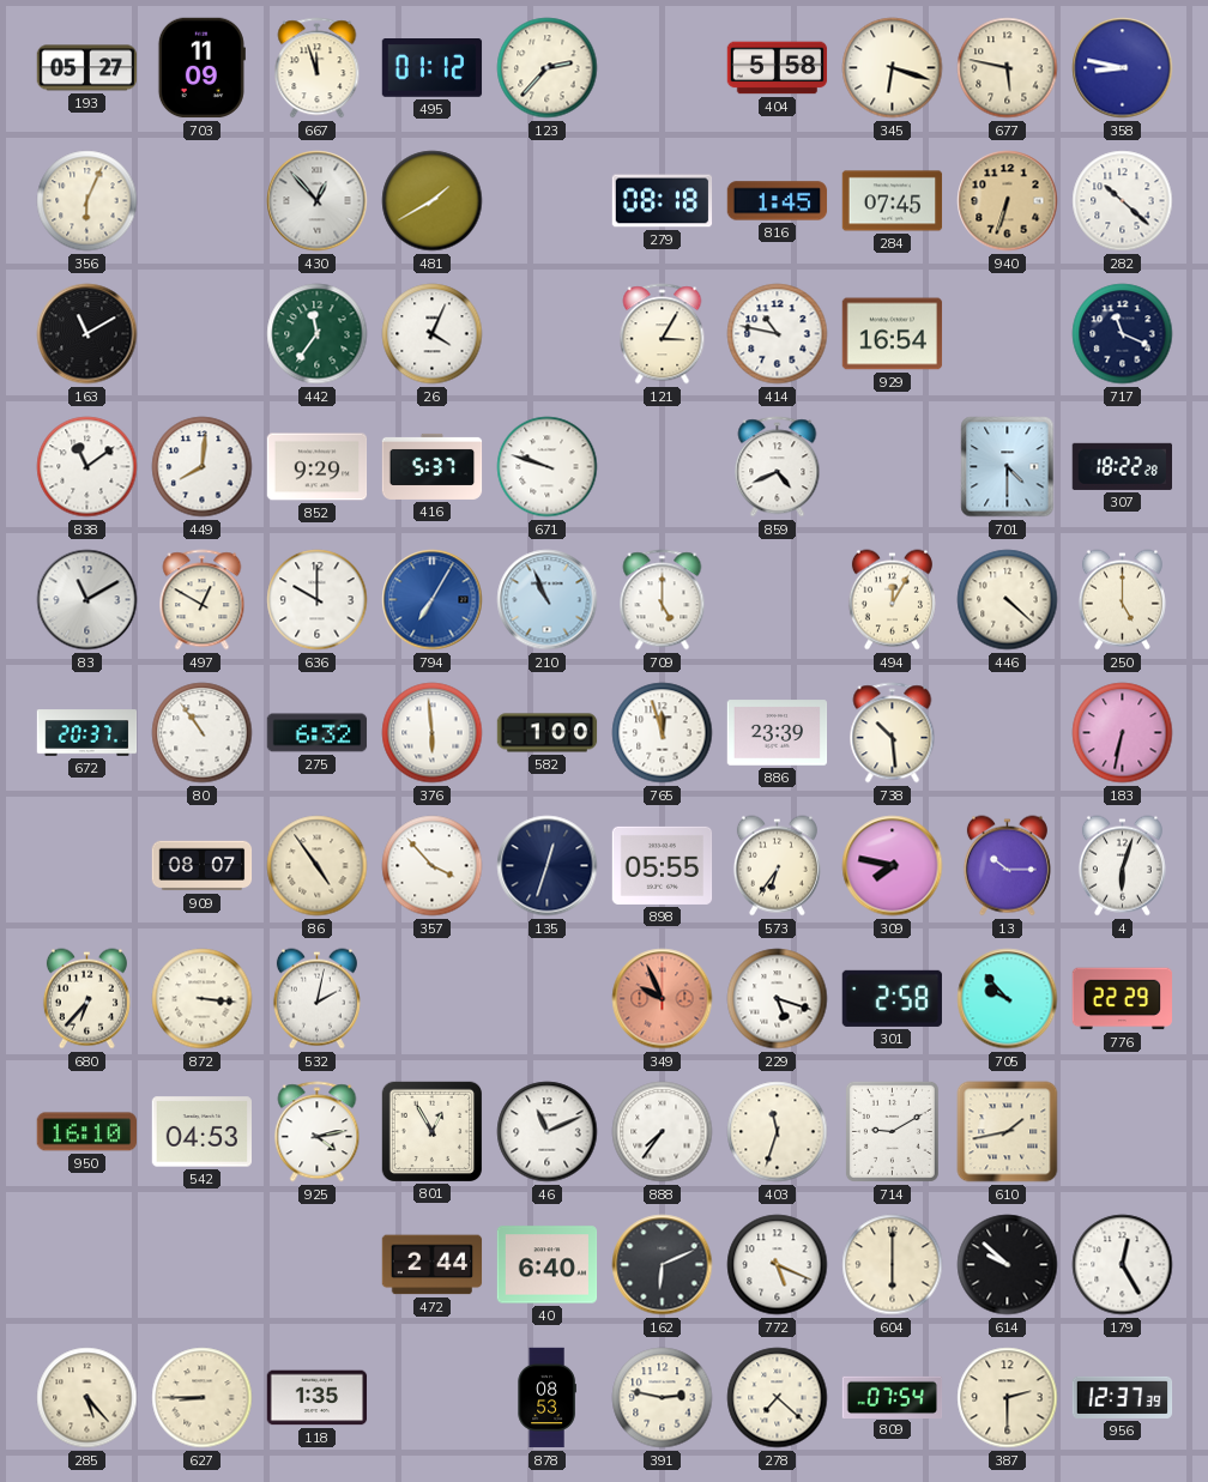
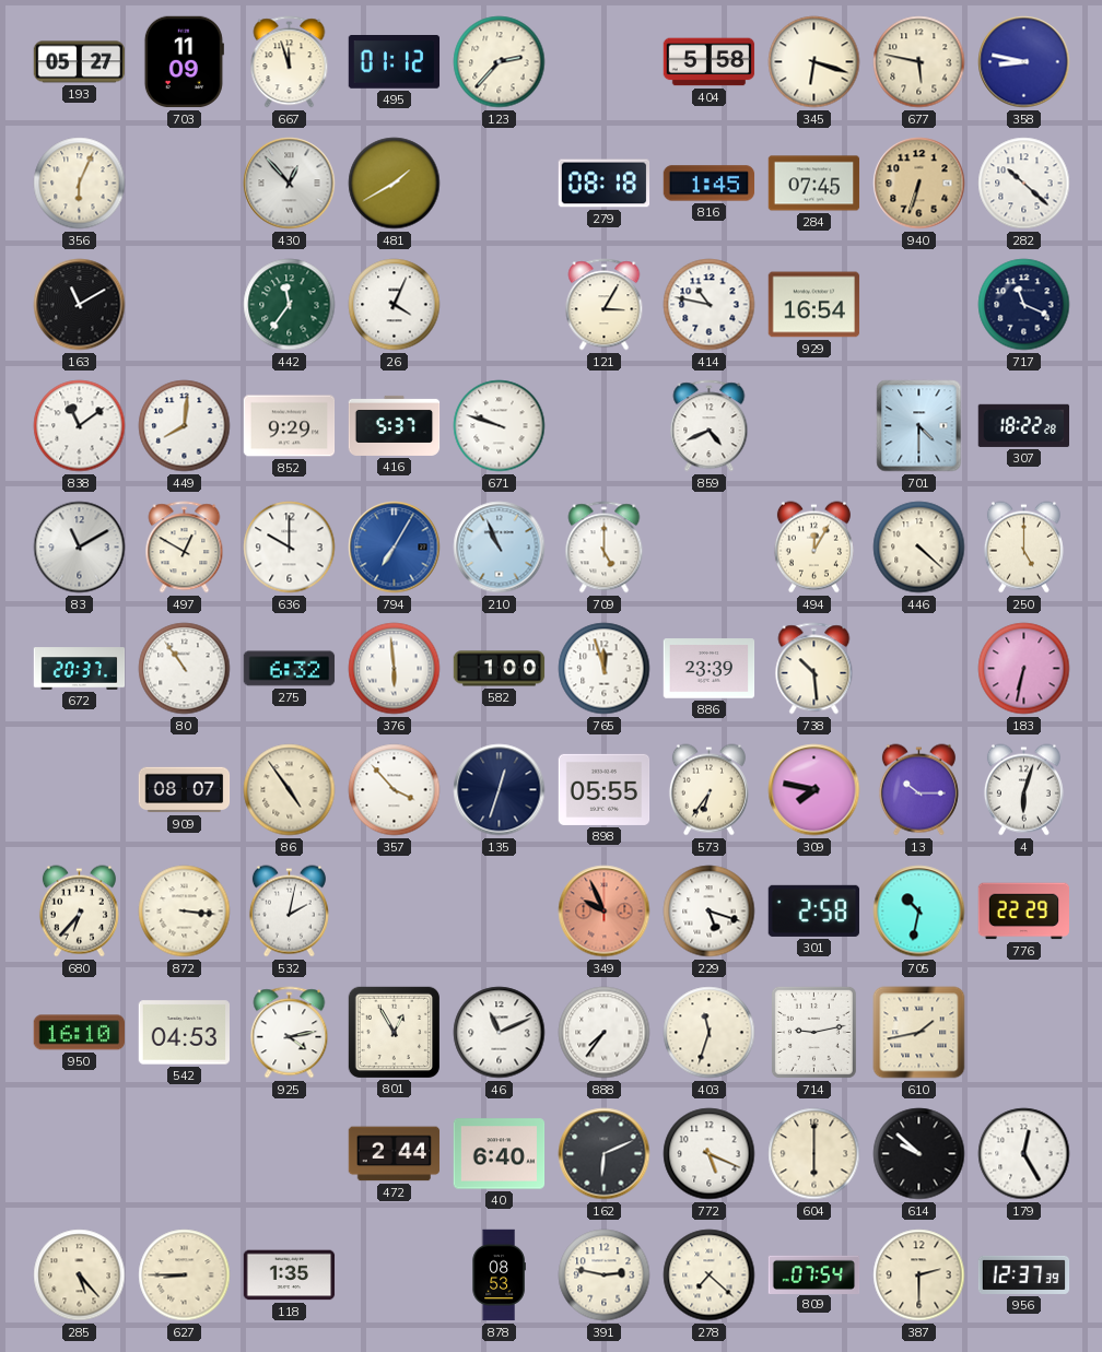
705: 9:53 -> 10:32 (919, 912)
714: 9:10 -> 9:13 (813, 1032)
